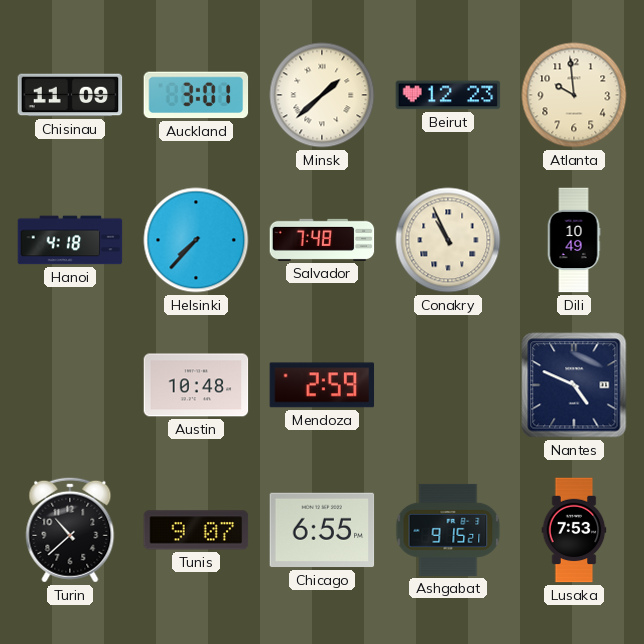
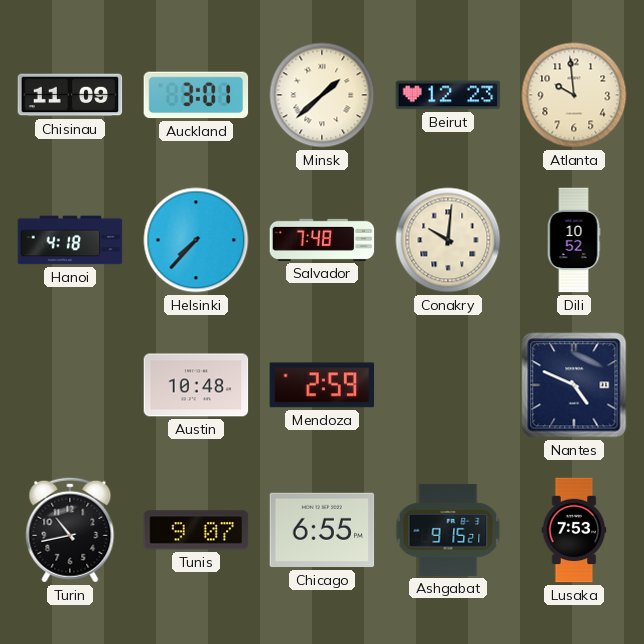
Conakry: 10:56 -> 10:01 (448, 240)
Dili: 10:49 -> 10:52 (574, 240)
Turin: 10:38 -> 10:43 (70, 530)
